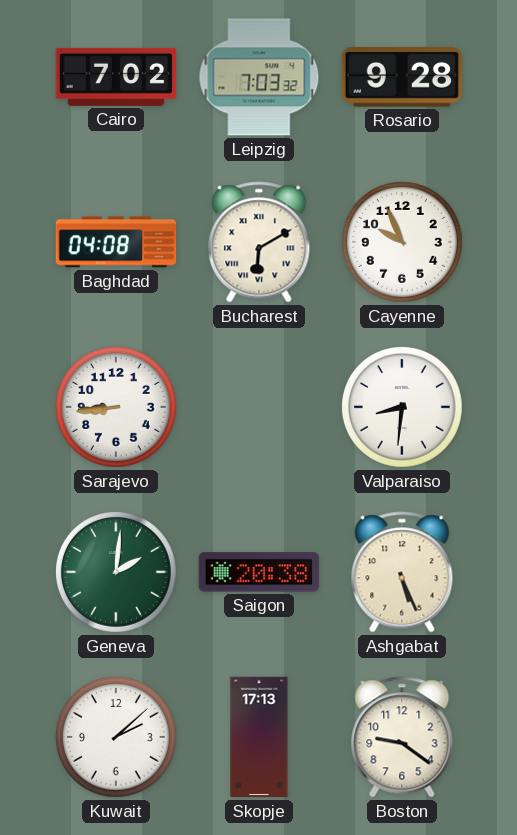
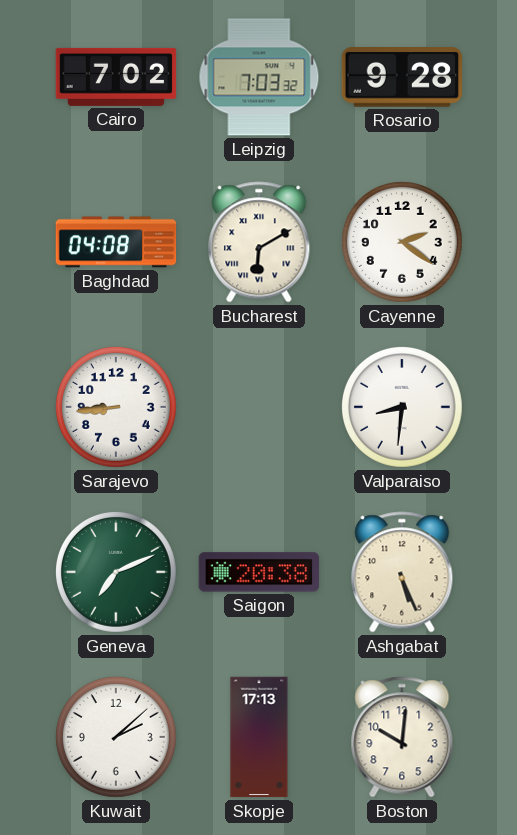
Cayenne: 9:56 -> 2:21 (402, 242)
Geneva: 2:01 -> 7:11 (116, 572)
Boston: 9:21 -> 10:01 (402, 737)
